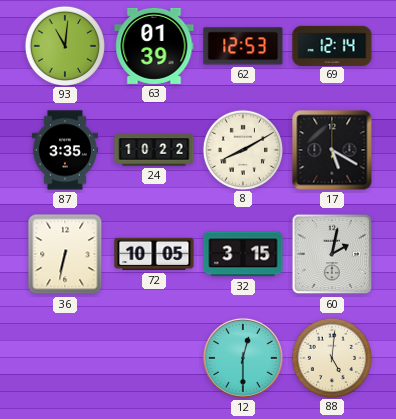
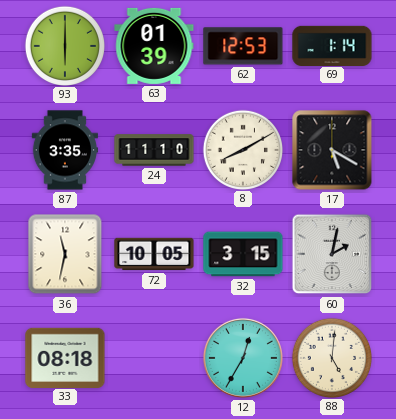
93: 11:01 -> 6:00 (64, 45)
69: 12:14 -> 1:14 (332, 45)
24: 10:22 -> 11:10 (154, 150)
36: 6:32 -> 11:32 (65, 254)
33: none -> 08:18 (65, 357)
12: 12:30 -> 12:35 (243, 358)
